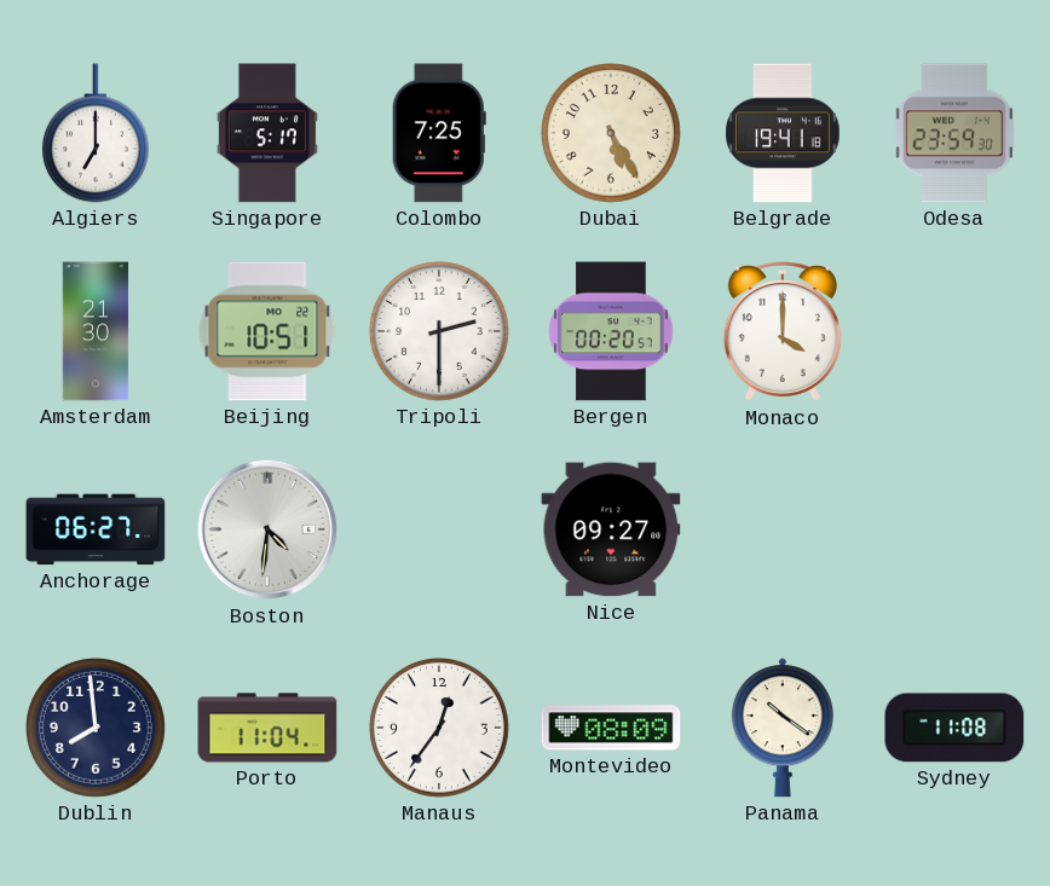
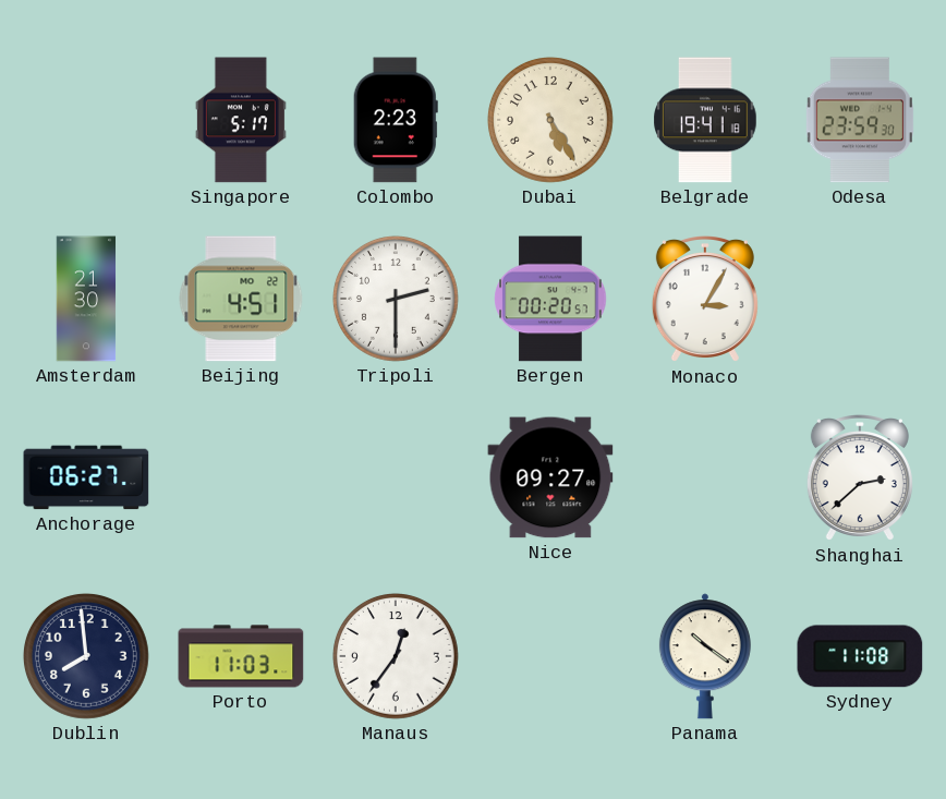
Algiers: 7:00 -> none (96, 133)
Colombo: 7:25 -> 2:23 (396, 120)
Beijing: 10:51 -> 4:51 (241, 299)
Monaco: 4:00 -> 3:05 (705, 300)
Boston: 4:31 -> none (267, 529)
Shanghai: none -> 2:38 (860, 479)
Porto: 11:04 -> 11:03 (241, 656)
Montevideo: 08:09 -> none (611, 728)
